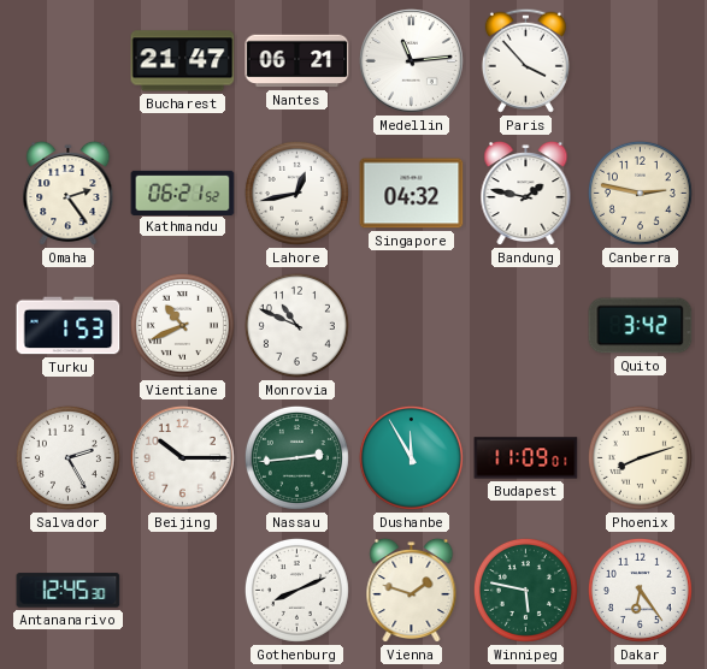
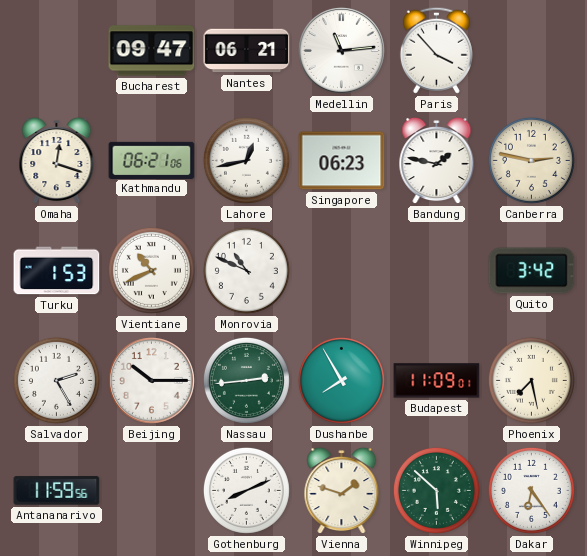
Bucharest: 21:47 -> 09:47 (152, 51)
Omaha: 2:24 -> 12:18 (57, 161)
Kathmandu: 06:21:52 -> 06:21:06 (152, 160)
Singapore: 04:32 -> 06:23 (342, 161)
Dushanbe: 11:55 -> 7:55 (341, 380)
Phoenix: 8:12 -> 7:28 (531, 380)
Antananarivo: 12:45 -> 11:59 (57, 491)
Winnipeg: 5:47 -> 5:52 (436, 490)
